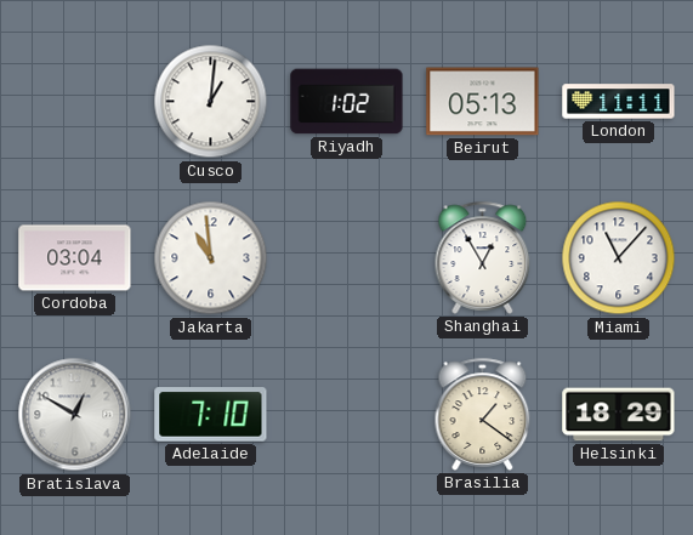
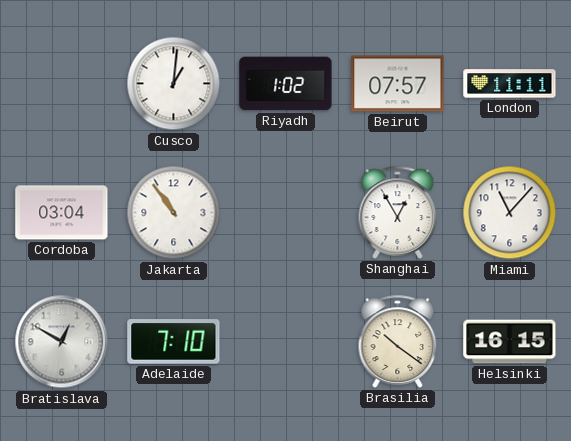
Beirut: 05:13 -> 07:57 (398, 84)
Jakarta: 10:59 -> 10:54 (174, 213)
Brasilia: 1:21 -> 10:21 (398, 341)
Helsinki: 18:29 -> 16:15 (510, 342)
